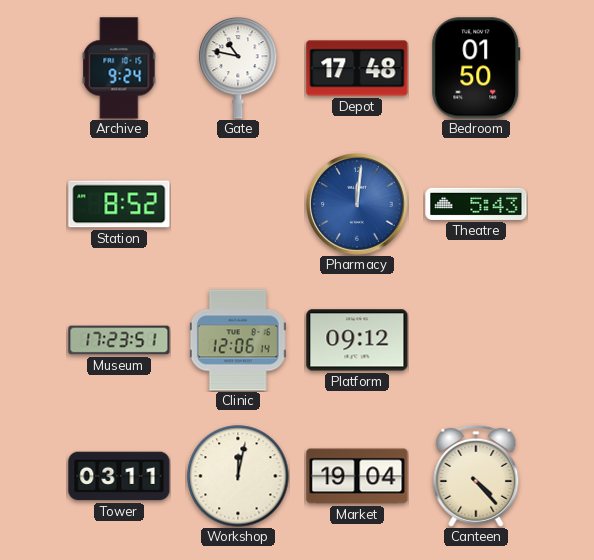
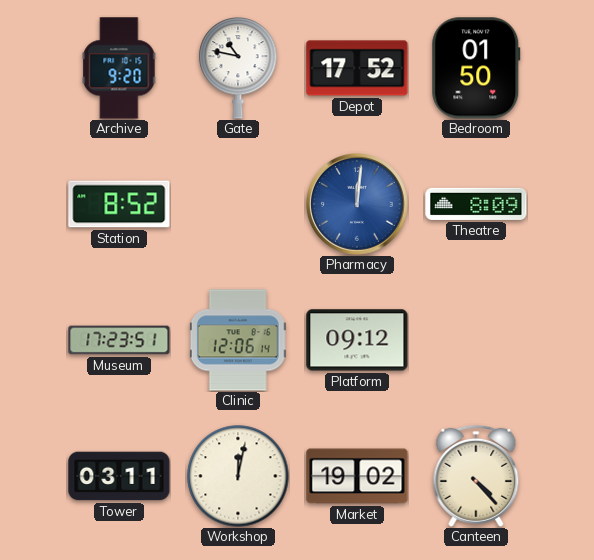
Archive: 9:24 -> 9:20 (119, 68)
Depot: 17:48 -> 17:52 (357, 68)
Theatre: 5:43 -> 8:09 (476, 204)
Market: 19:04 -> 19:02 (357, 476)
